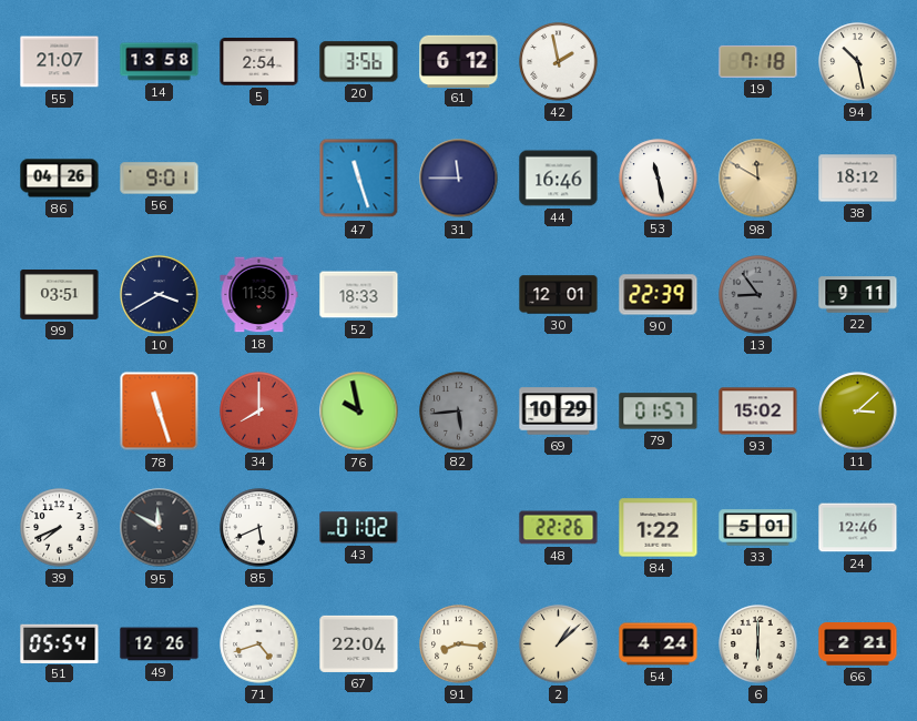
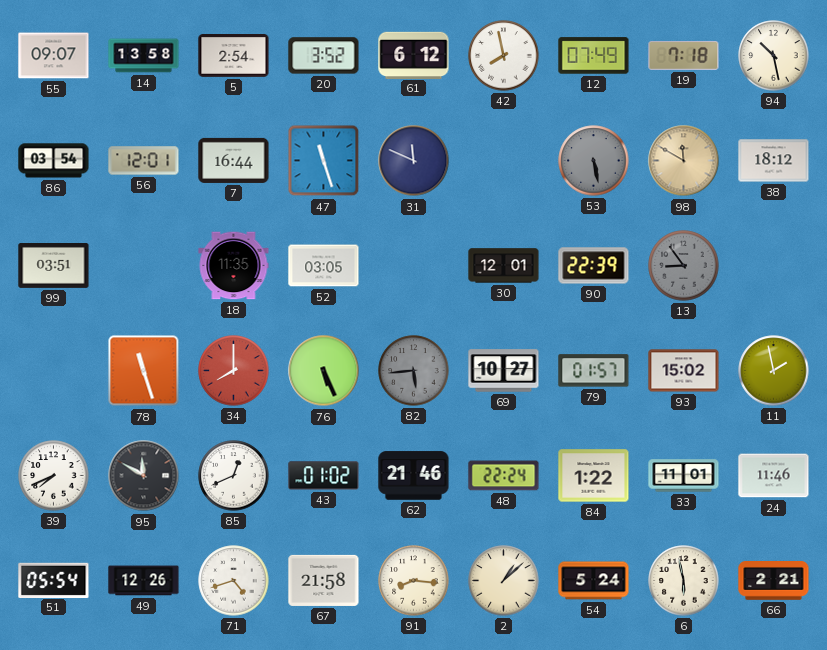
55: 21:07 -> 09:07 (54, 56)
20: 3:56 -> 3:52 (324, 56)
42: 1:58 -> 7:58 (504, 56)
12: none -> 07:49 (594, 56)
86: 04:26 -> 03:54 (54, 161)
56: 9:01 -> 12:01 (144, 161)
7: none -> 16:44 (234, 160)
31: 11:45 -> 11:49 (414, 161)
44: 16:46 -> none (559, 179)
53: 11:28 -> 5:28 (594, 161)
53 dial: white -> grey (594, 161)
10: 3:40 -> none (160, 295)
52: 18:33 -> 03:05 (324, 266)
22: 9:11 -> none (858, 295)
76: 9:58 -> 5:26 (324, 371)
69: 10:29 -> 10:27 (504, 371)
11: 3:08 -> 1:58 (774, 371)
85: 5:41 -> 12:41 (234, 476)
62: none -> 21:46 (414, 476)
48: 22:26 -> 22:24 (504, 476)
33: 5:01 -> 11:01 (684, 476)
24: 12:46 -> 11:46 (774, 476)
67: 22:04 -> 21:58 (324, 580)
54: 4:24 -> 5:24 (594, 581)
6: 6:00 -> 5:58 (684, 581)
